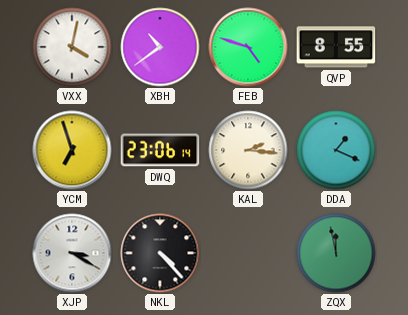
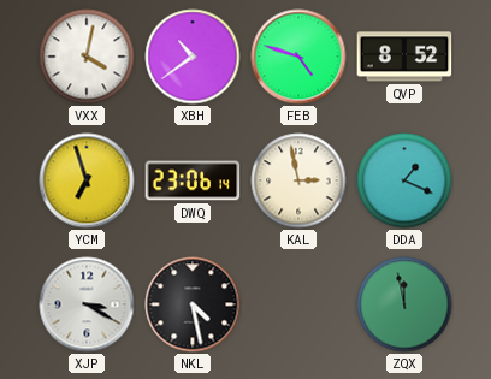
QVP: 8:55 -> 8:52 (404, 57)
KAL: 2:16 -> 2:58 (298, 180)
NKL: 4:23 -> 4:28 (193, 304)
